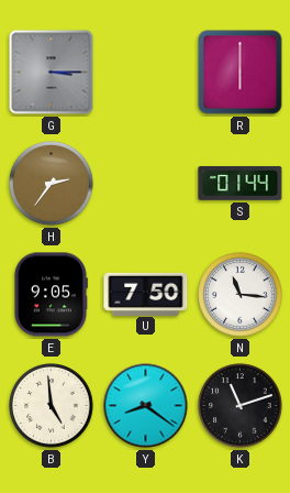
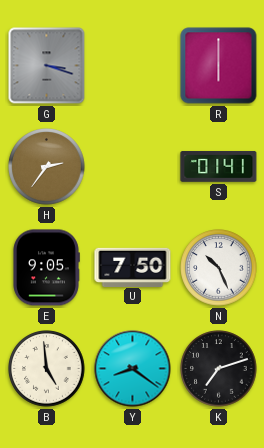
G: 3:15 -> 3:18 (47, 66)
S: 01:44 -> 01:41 (219, 166)
N: 11:16 -> 10:26 (219, 268)
K: 11:12 -> 7:12 (219, 369)
